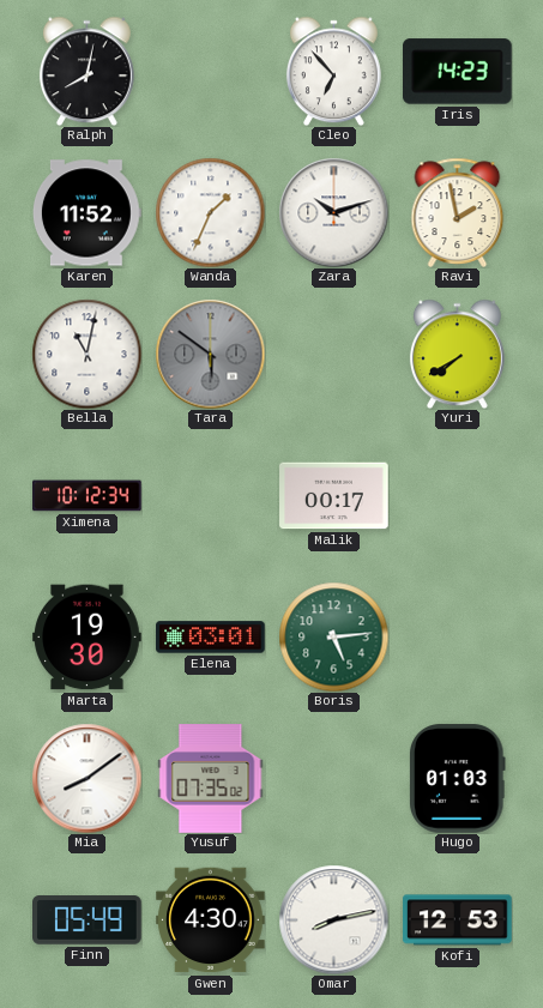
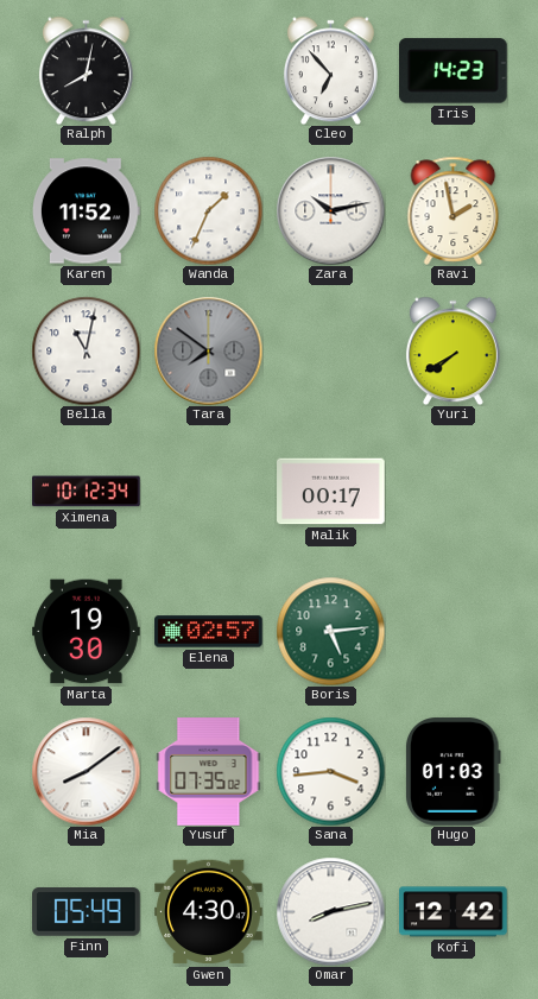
Zara: 10:12 -> 10:13 (330, 210)
Tara: 5:51 -> 7:51 (208, 350)
Elena: 03:01 -> 02:57 (209, 632)
Sana: none -> 3:44 (330, 771)
Kofi: 12:53 -> 12:42 (454, 912)
